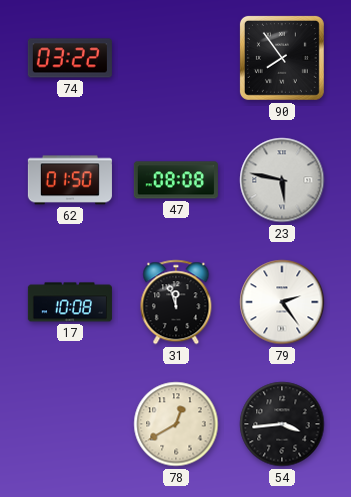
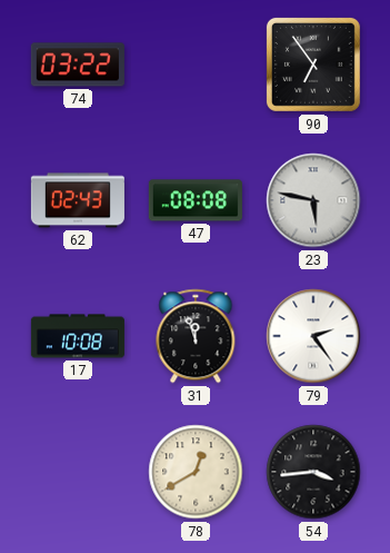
90: 7:54 -> 6:54 (313, 65)
62: 01:50 -> 02:43 (78, 200)
